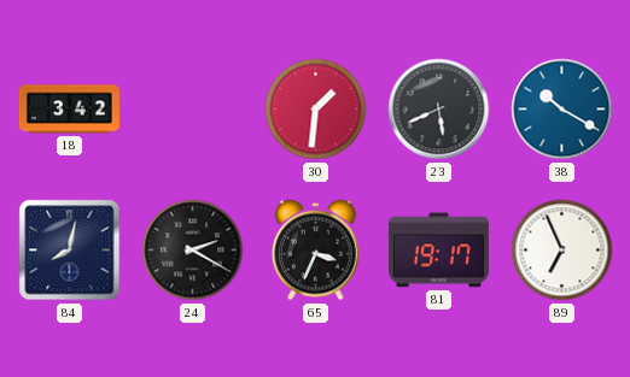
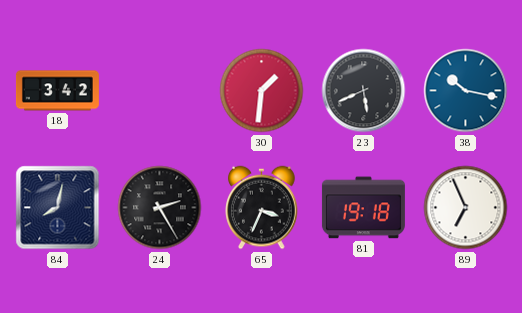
38: 10:20 -> 10:17 (466, 91)
24: 2:20 -> 2:25 (160, 208)
81: 19:17 -> 19:18 (363, 208)
